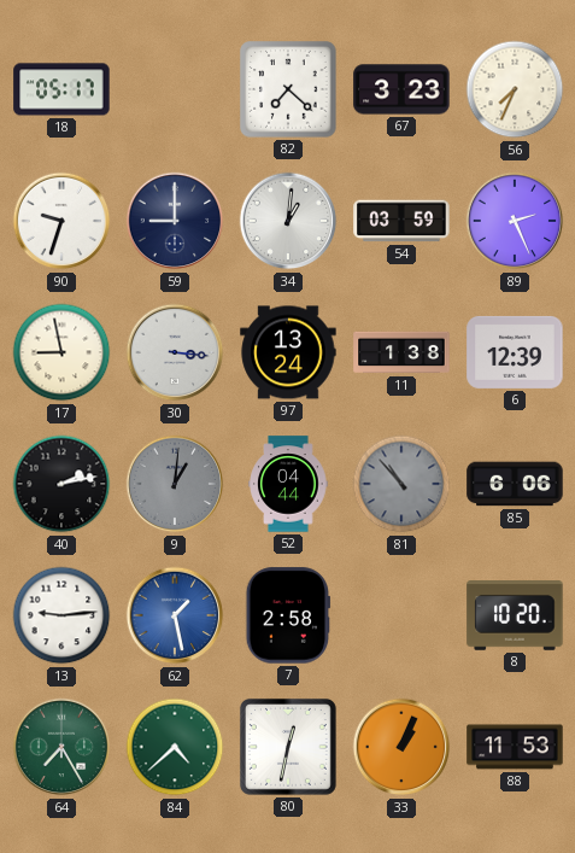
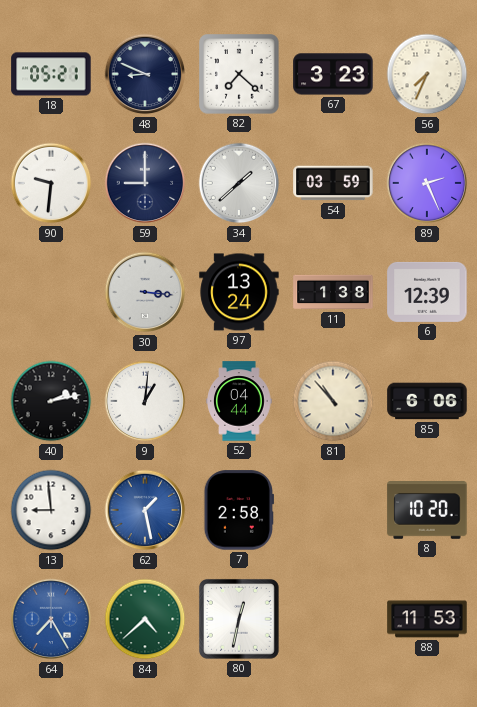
18: 05:17 -> 05:21 (51, 74)
48: none -> 8:49 (145, 74)
90: 9:33 -> 9:31 (51, 183)
34: 1:01 -> 1:38 (239, 183)
17: 8:58 -> none (61, 352)
9 dial: grey -> white (145, 401)
81 dial: grey -> cream (333, 401)
13: 9:14 -> 8:59 (51, 510)
64 dial: green -> blue (51, 619)
33: 1:04 -> none (401, 747)
